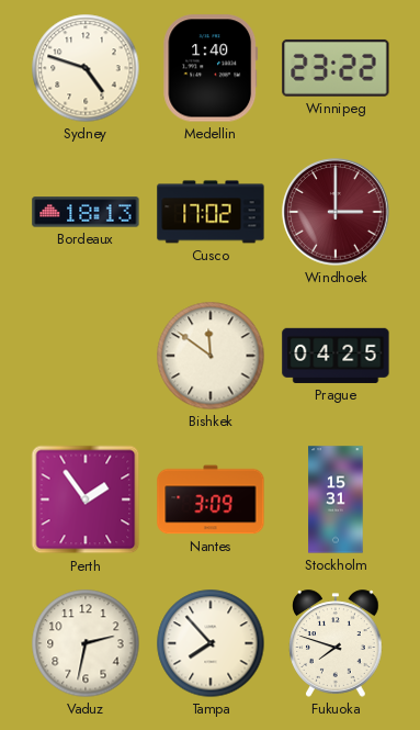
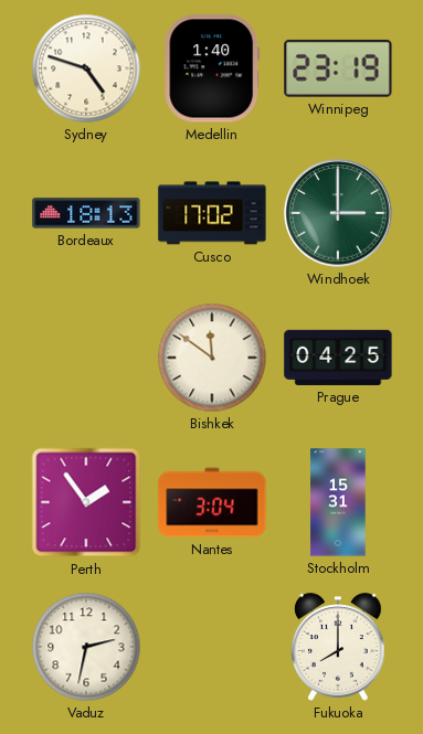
Winnipeg: 23:22 -> 23:19 (338, 68)
Windhoek dial: burgundy -> green (338, 213)
Nantes: 3:09 -> 3:04 (212, 502)
Tampa: 7:53 -> none (211, 643)
Fukuoka: 7:48 -> 8:00 (338, 647)
